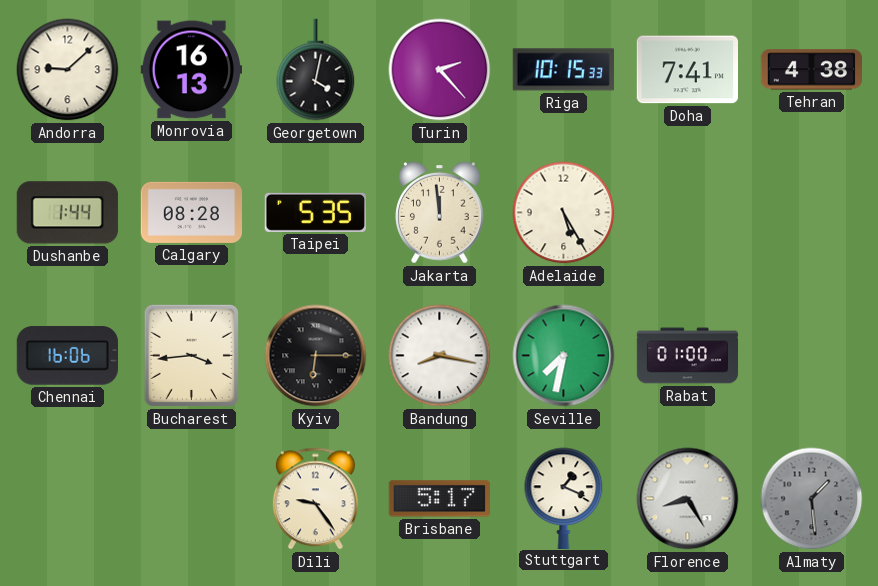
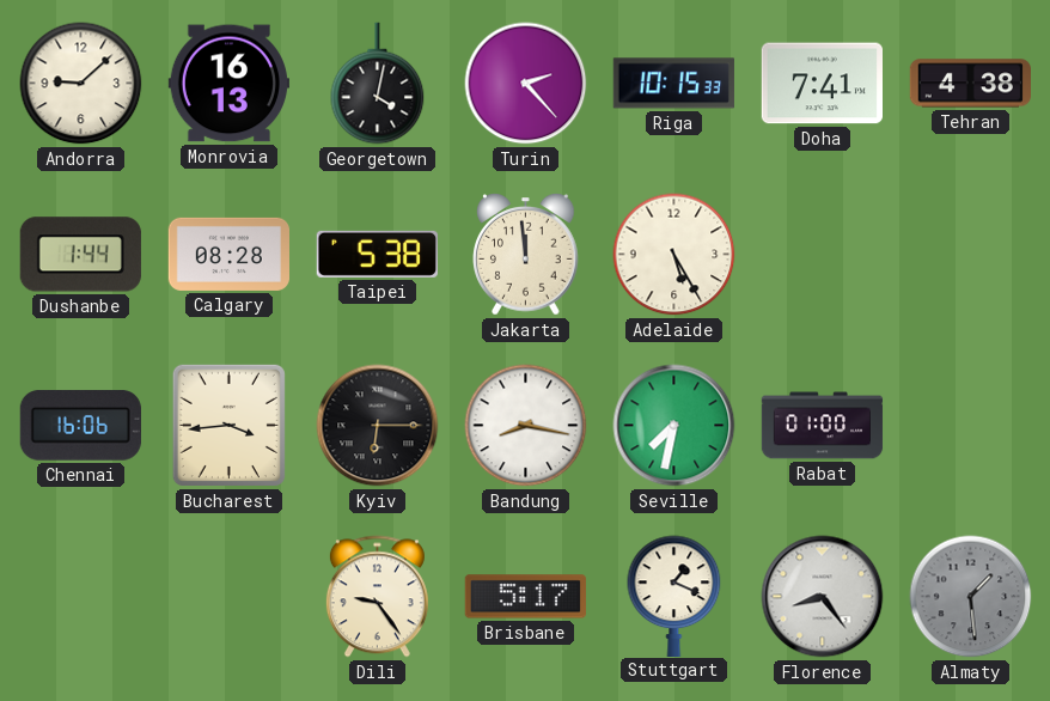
Taipei: 5:35 -> 5:38 (377, 254)
Florence: 8:25 -> 8:24 (823, 597)
